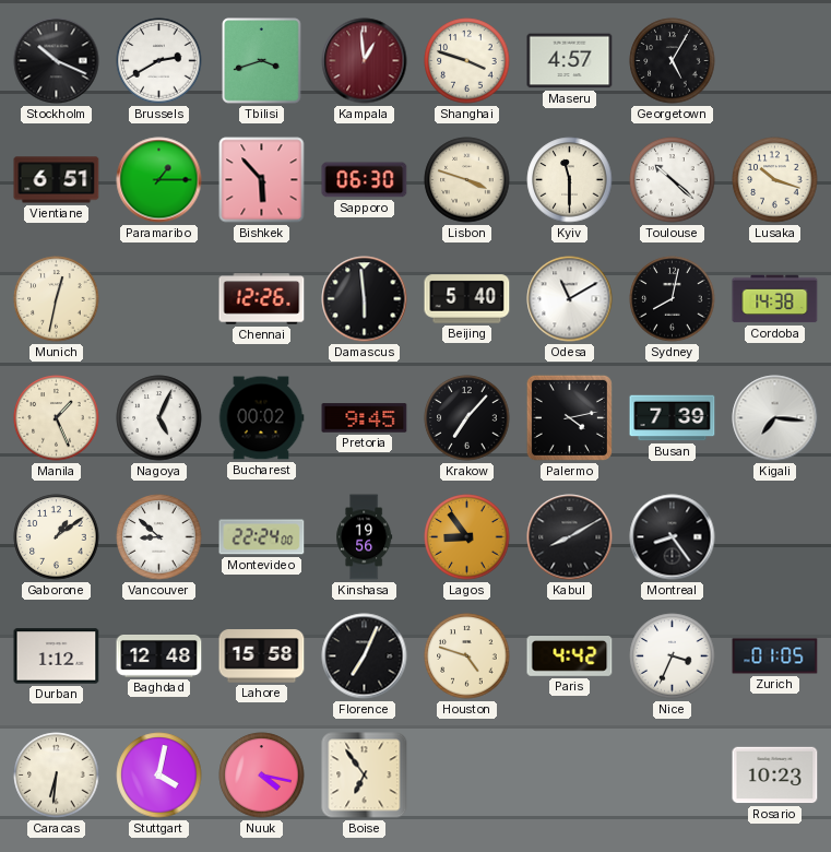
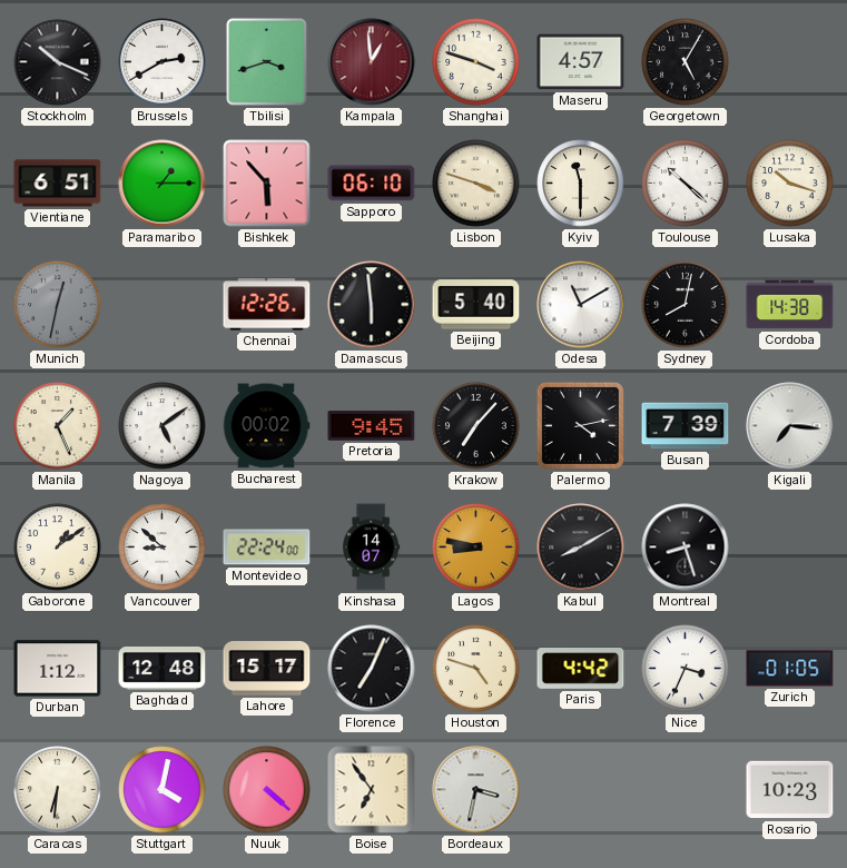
Sapporo: 06:30 -> 06:10 (372, 184)
Munich dial: cream -> grey (58, 305)
Nagoya: 5:04 -> 5:09 (162, 426)
Kinshasa: 19:56 -> 14:07 (372, 548)
Lagos: 8:54 -> 8:47 (476, 548)
Montreal: 8:24 -> 8:27 (686, 548)
Lahore: 15:58 -> 15:17 (267, 669)
Nuuk: 4:17 -> 4:22 (267, 790)
Bordeaux: none -> 3:32 (476, 790)
